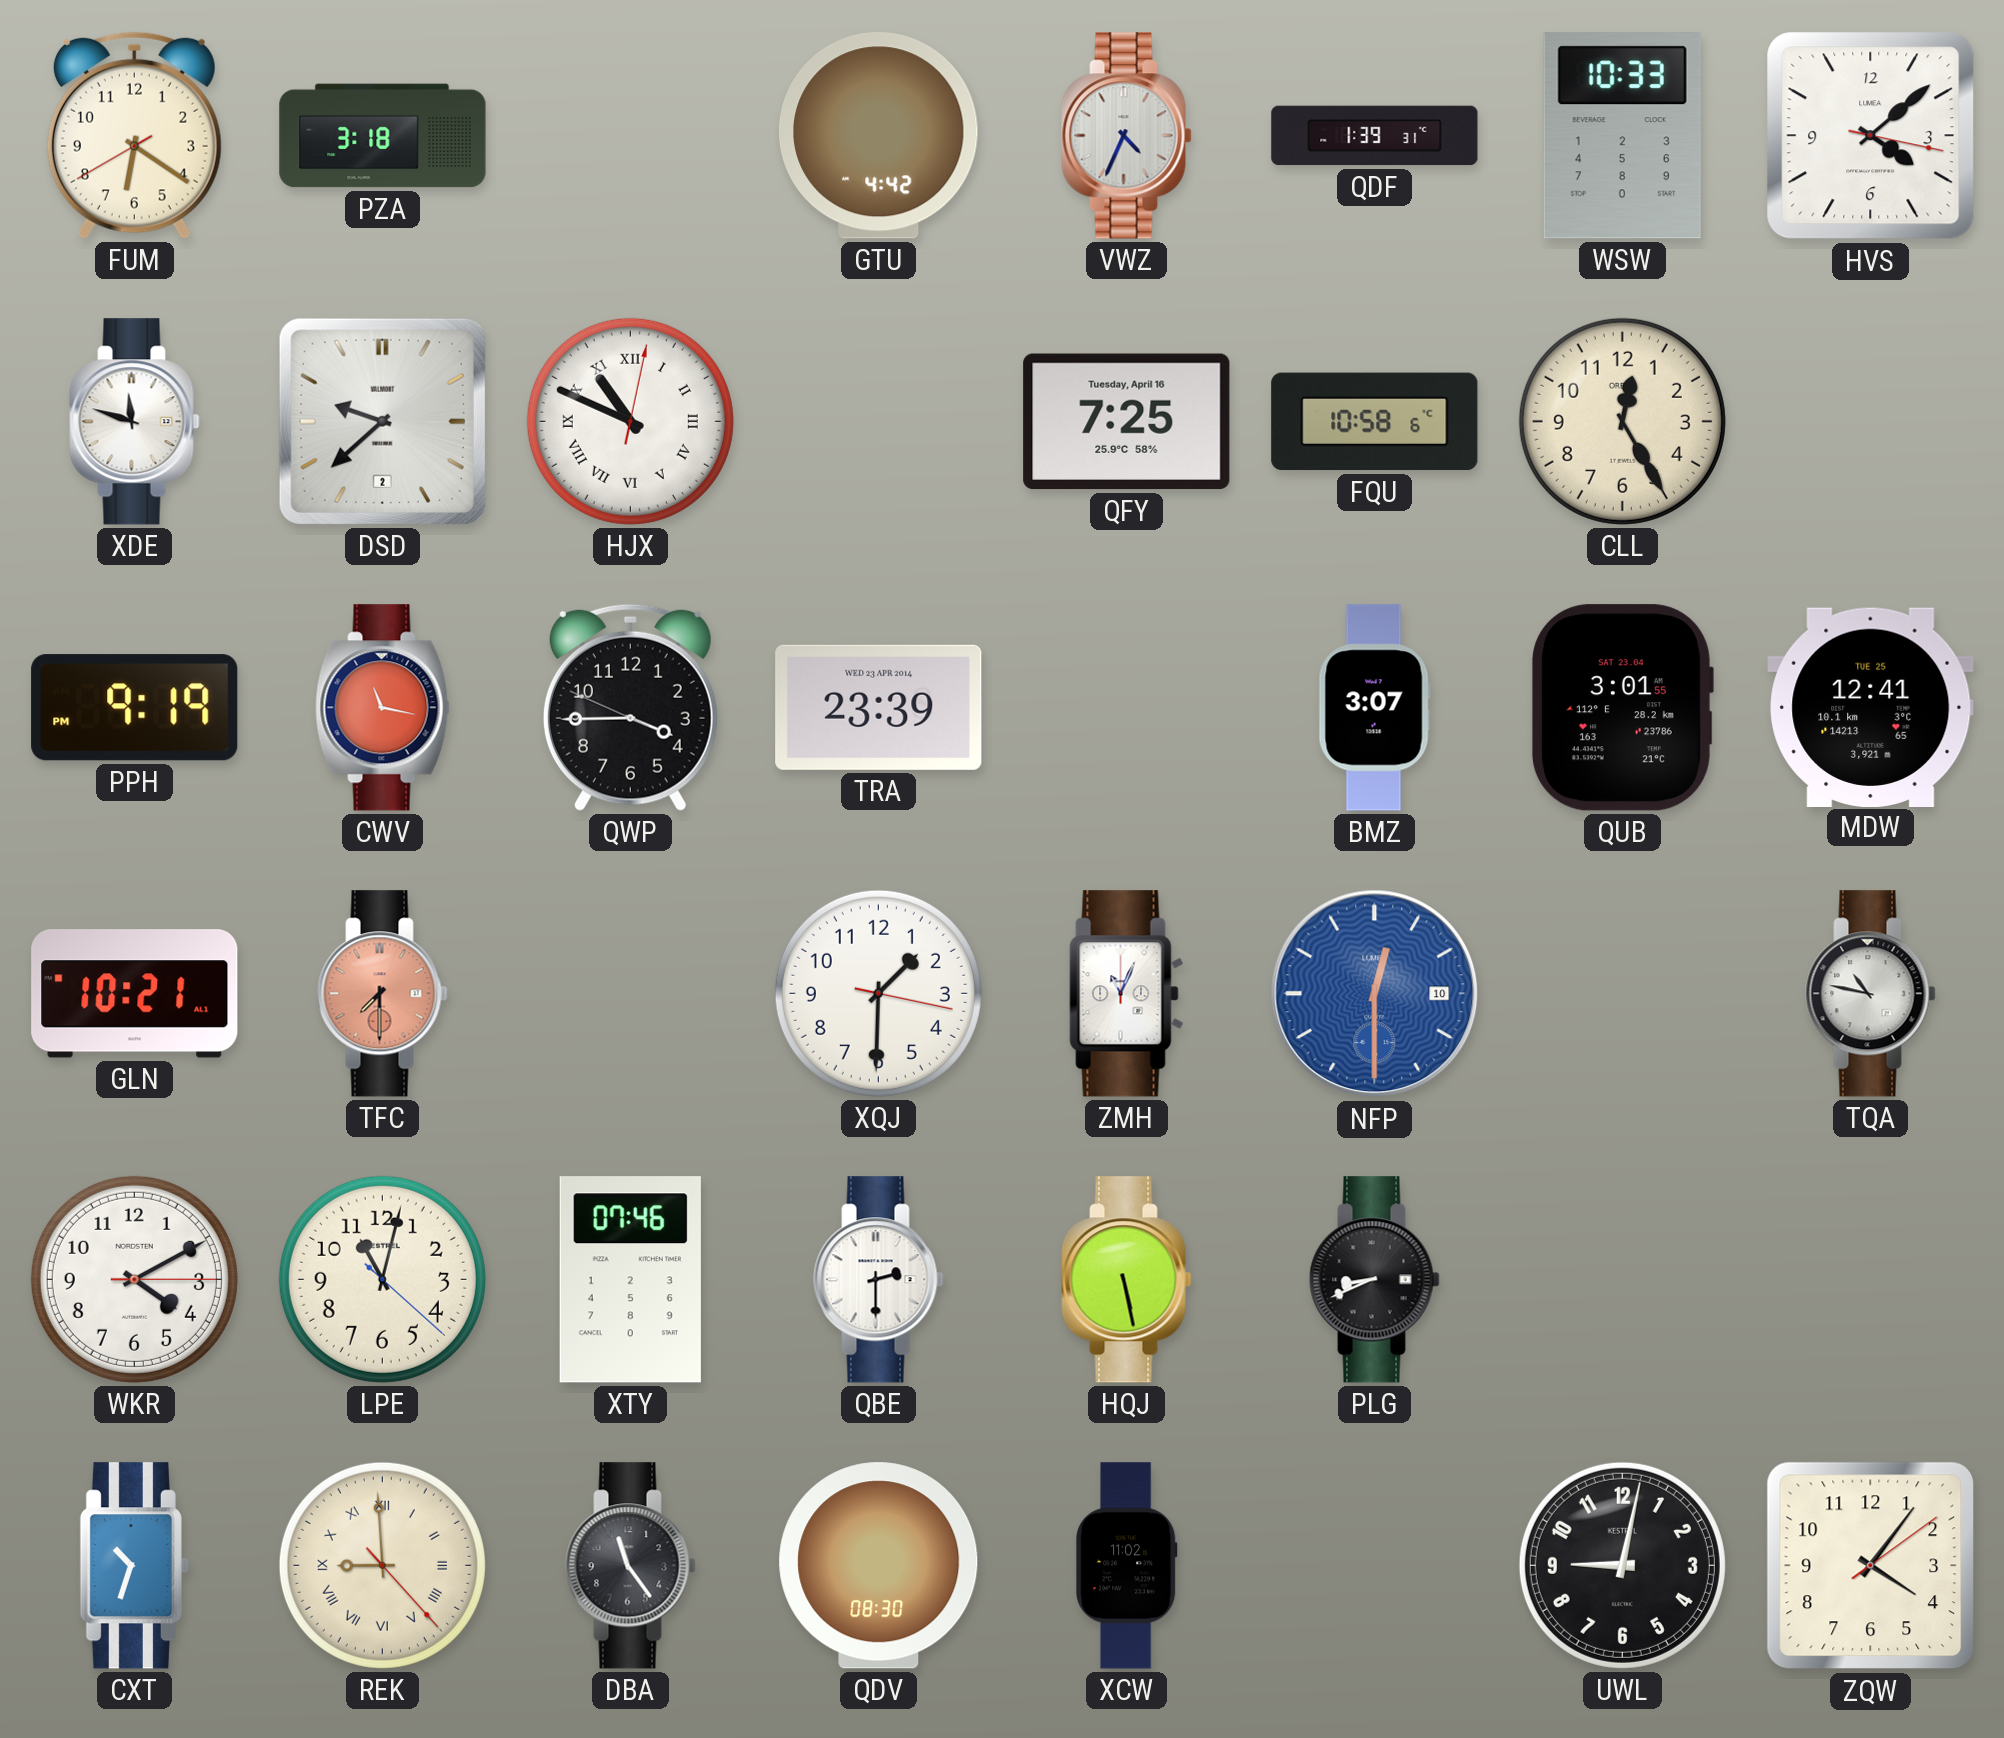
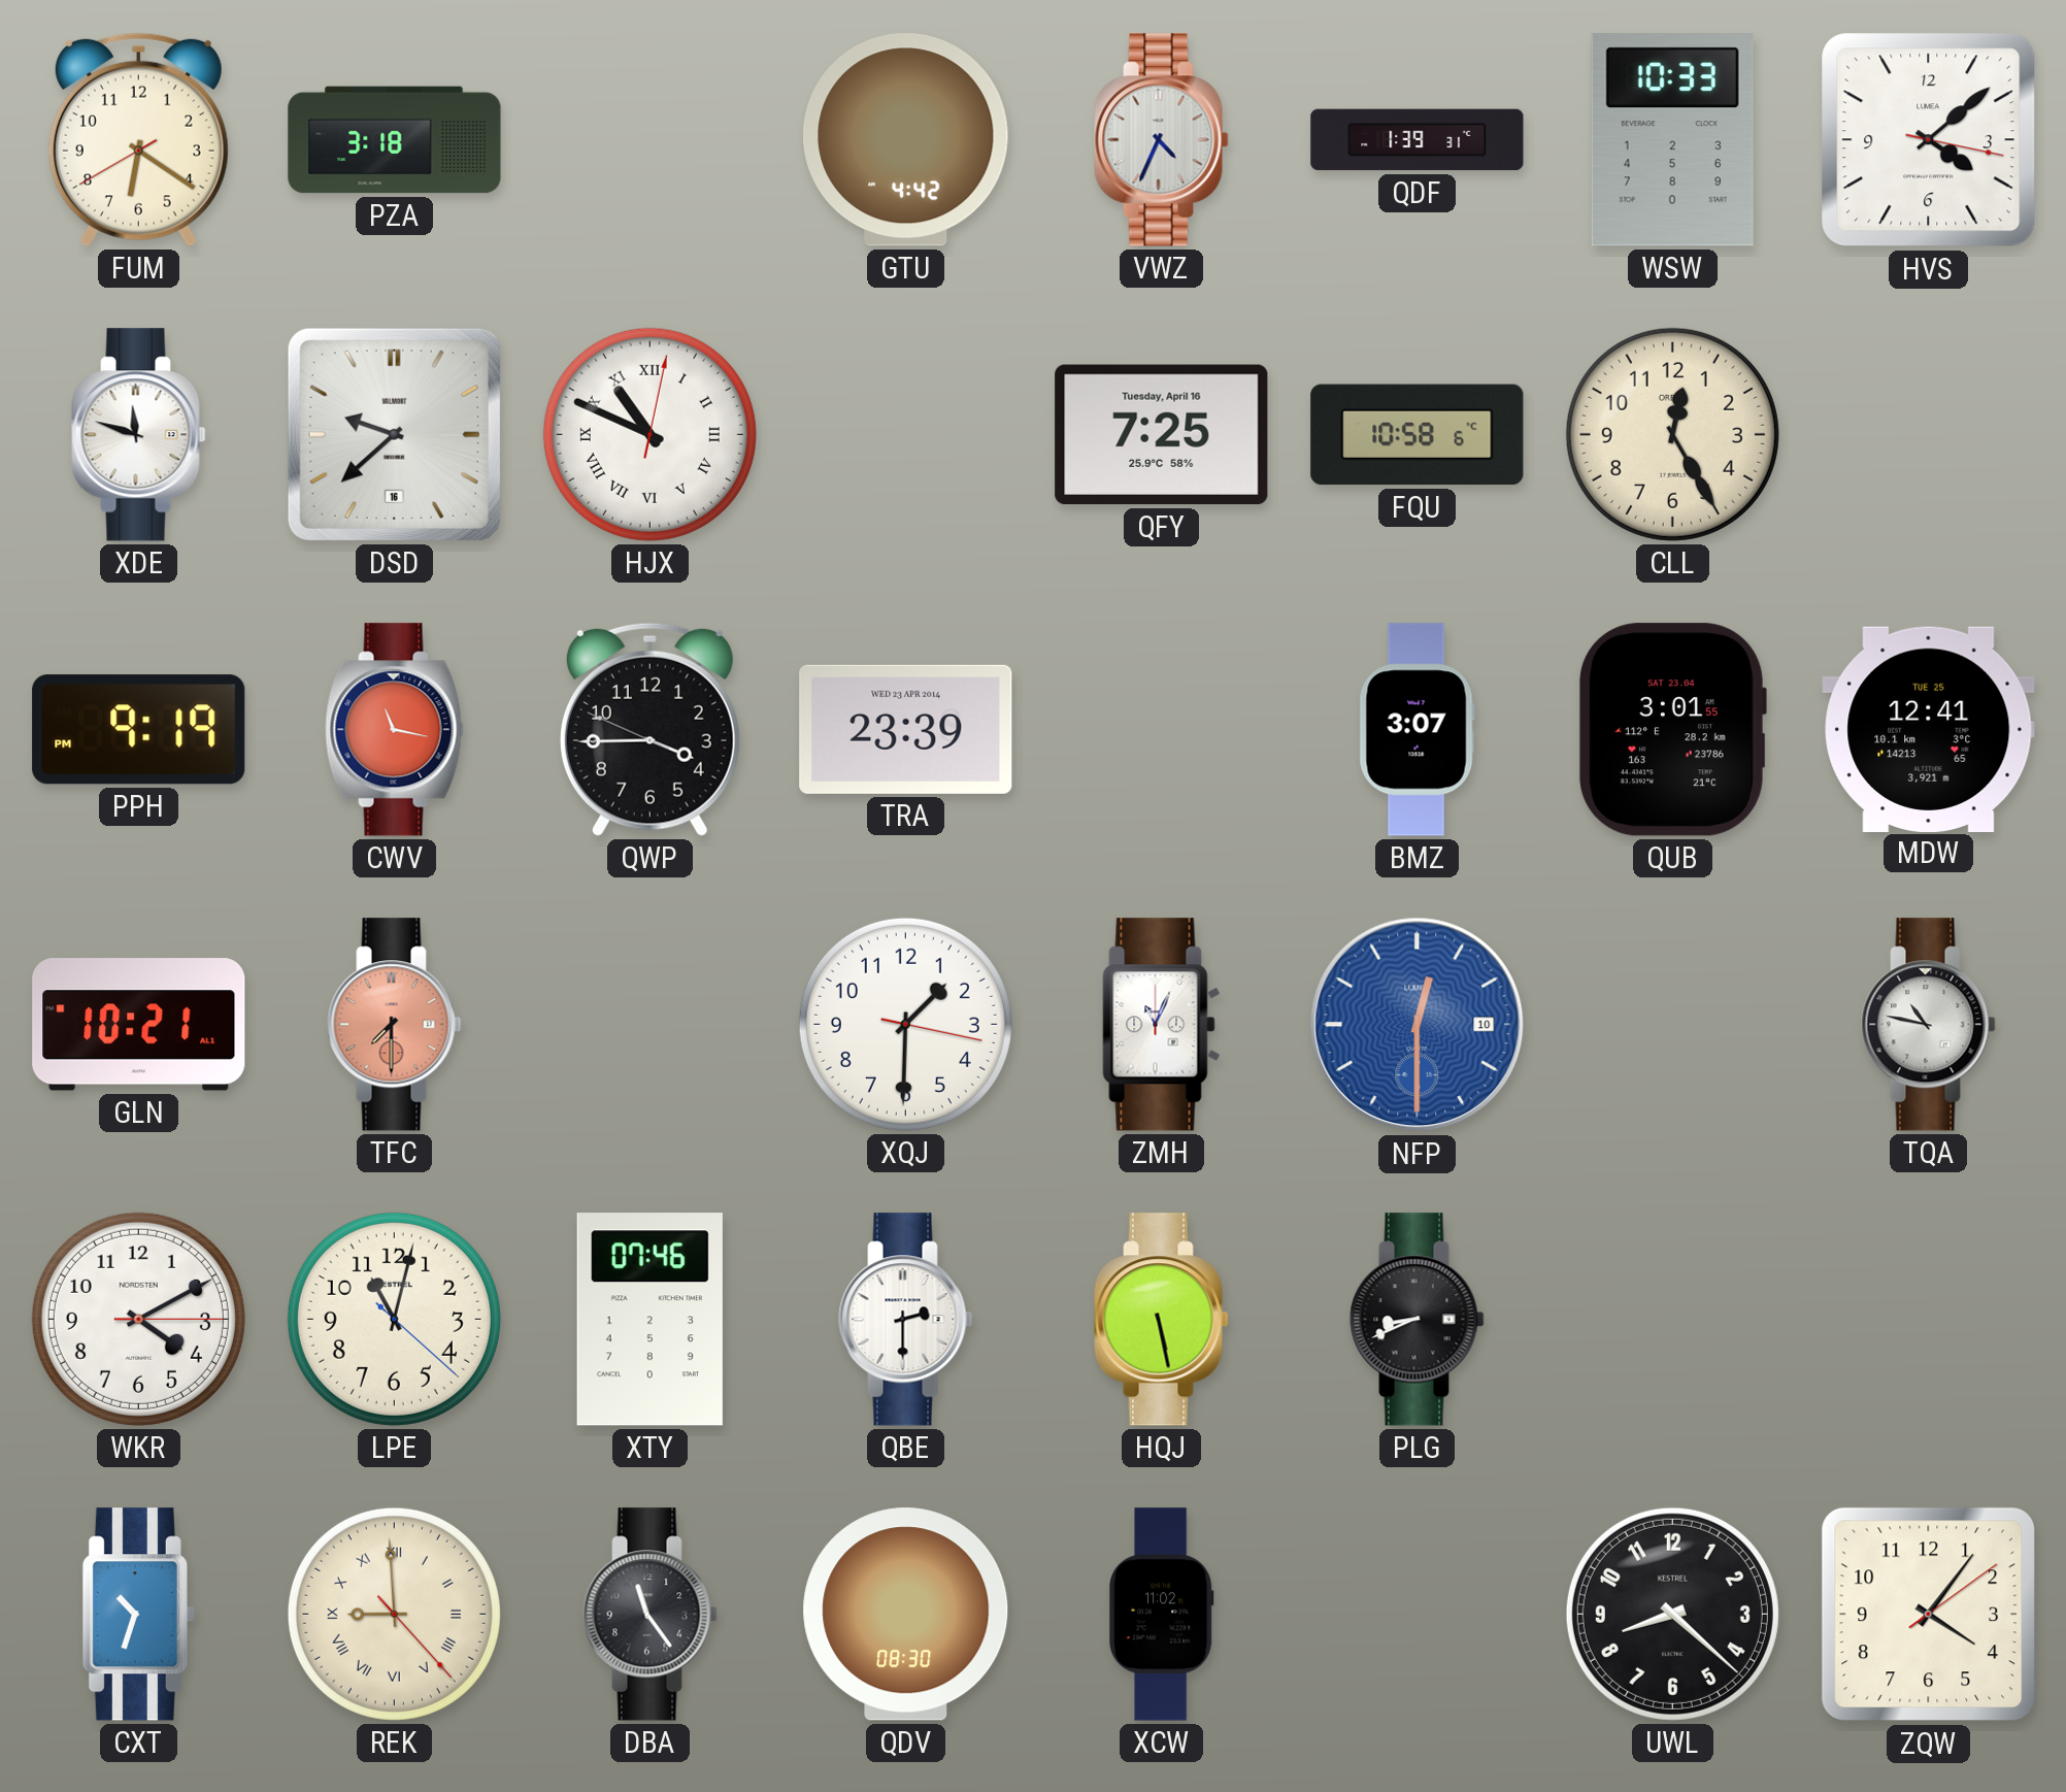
DSD date: 2 -> 16 (394, 434)
UWL: 9:02 -> 8:22 (1672, 1614)
